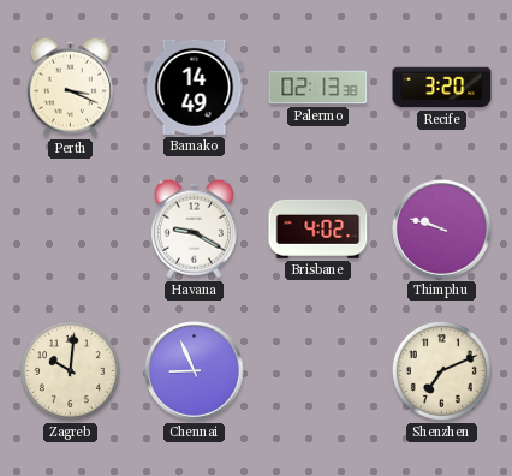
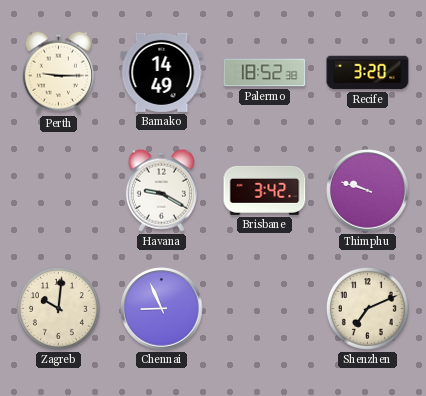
Perth: 3:19 -> 9:15 (58, 72)
Palermo: 02:13 -> 18:52 (265, 73)
Brisbane: 4:02 -> 3:42 (265, 190)
